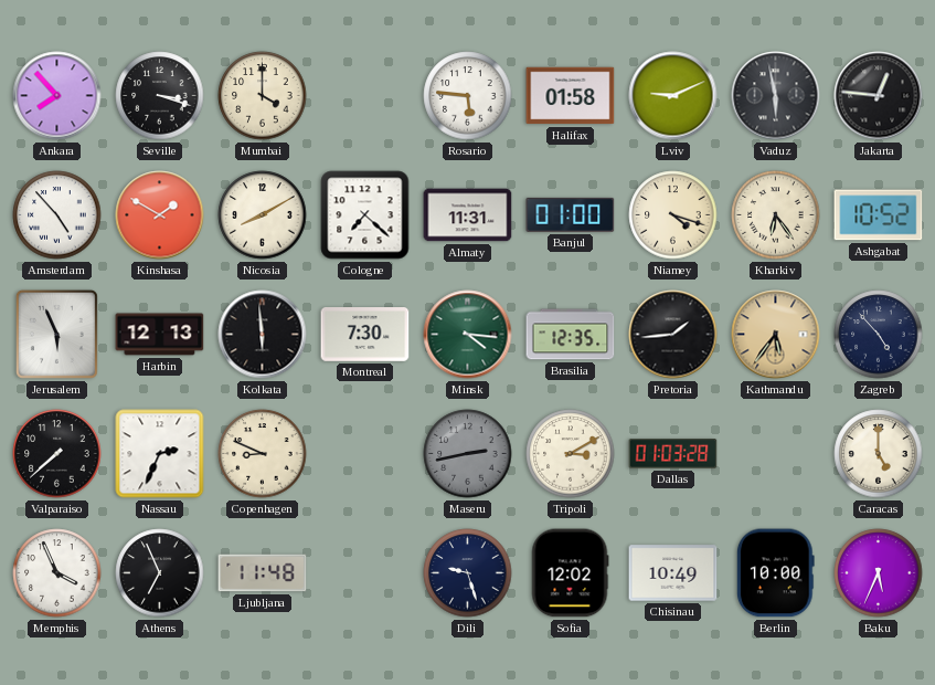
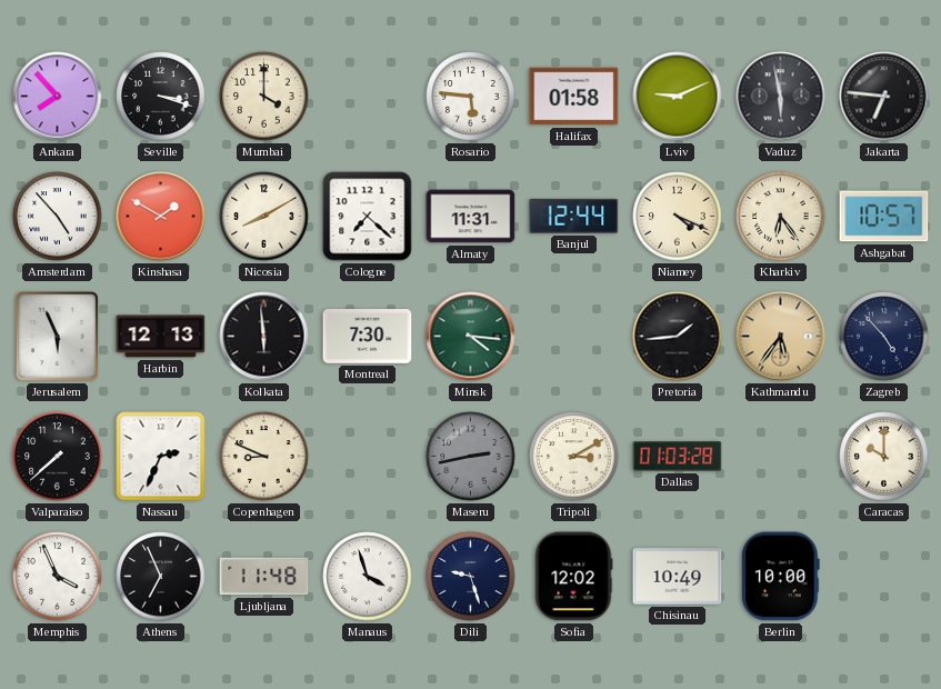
Jakarta: 12:46 -> 6:46 (884, 97)
Banjul: 01:00 -> 12:44 (574, 216)
Niamey: 4:18 -> 4:19 (678, 217)
Ashgabat: 10:52 -> 10:57 (884, 217)
Brasilia: 12:35 -> none (571, 335)
Caracas: 5:00 -> 10:00 (884, 457)
Manaus: none -> 3:57 (368, 577)
Baku: 5:34 -> none (879, 573)
